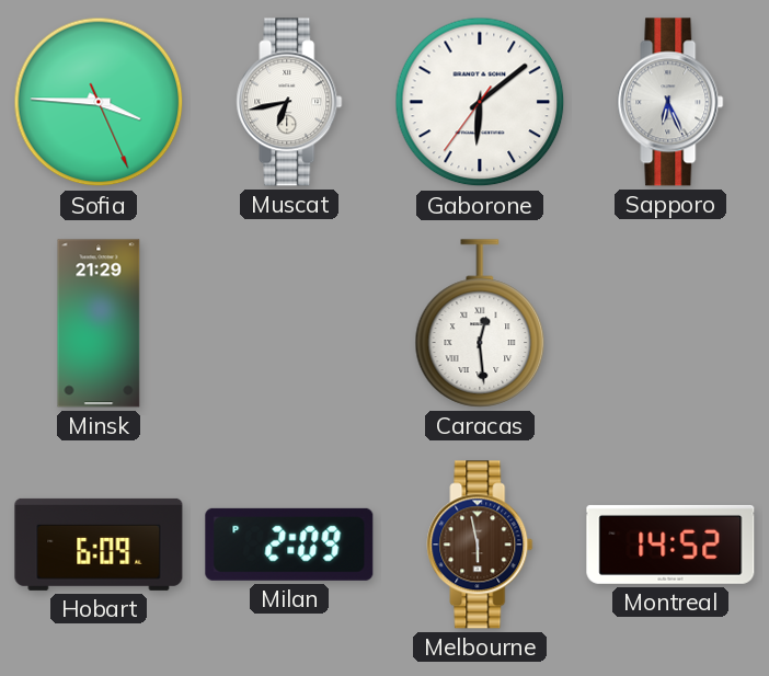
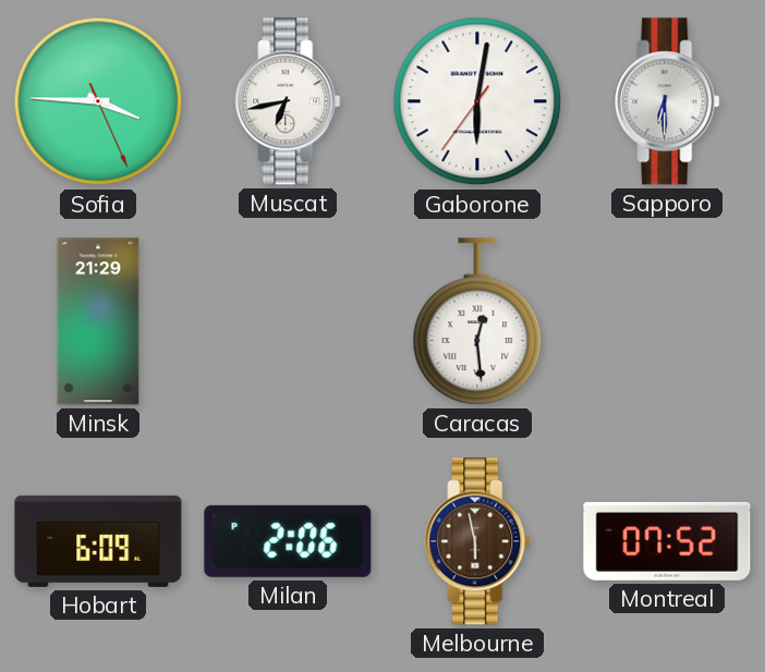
Gaborone: 6:08 -> 6:01 (477, 101)
Sapporo: 6:26 -> 6:30 (667, 101)
Milan: 2:09 -> 2:06 (288, 541)
Montreal: 14:52 -> 07:52 (667, 541)
